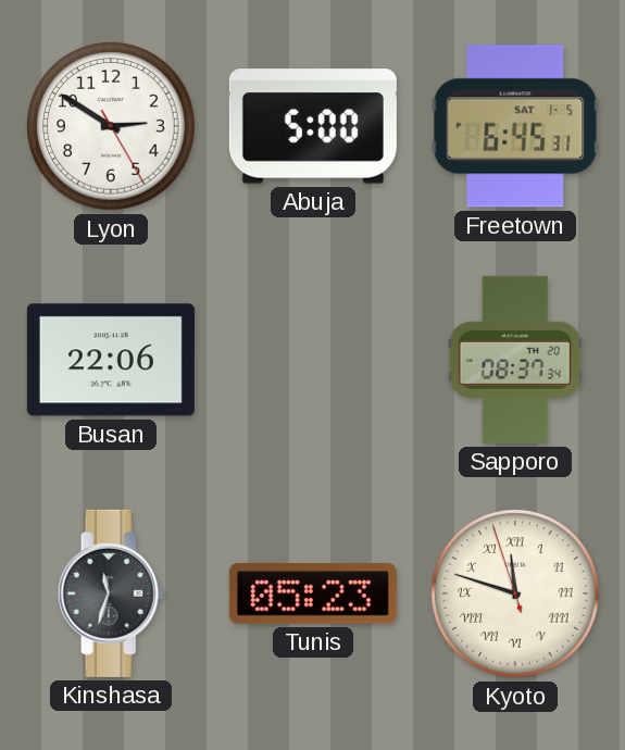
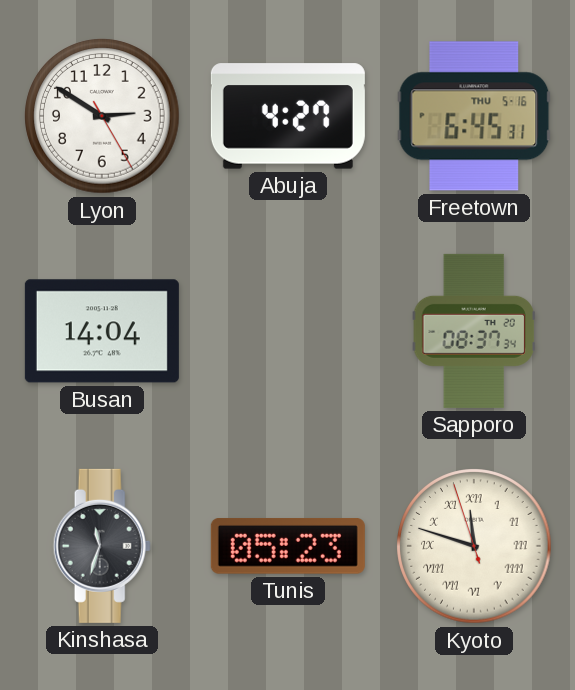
Abuja: 5:00 -> 4:27 (288, 116)
Freetown date: SAT 1-5 -> THU 5-16 (474, 116)
Busan: 22:06 -> 14:04 (102, 331)
